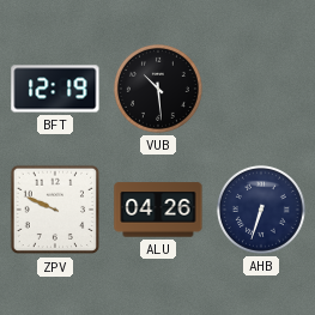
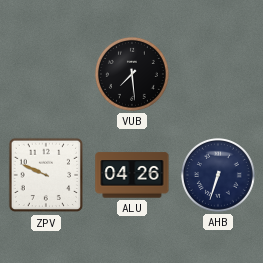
BFT: 12:19 -> none (55, 89)
VUB: 10:29 -> 7:29 (132, 74)
